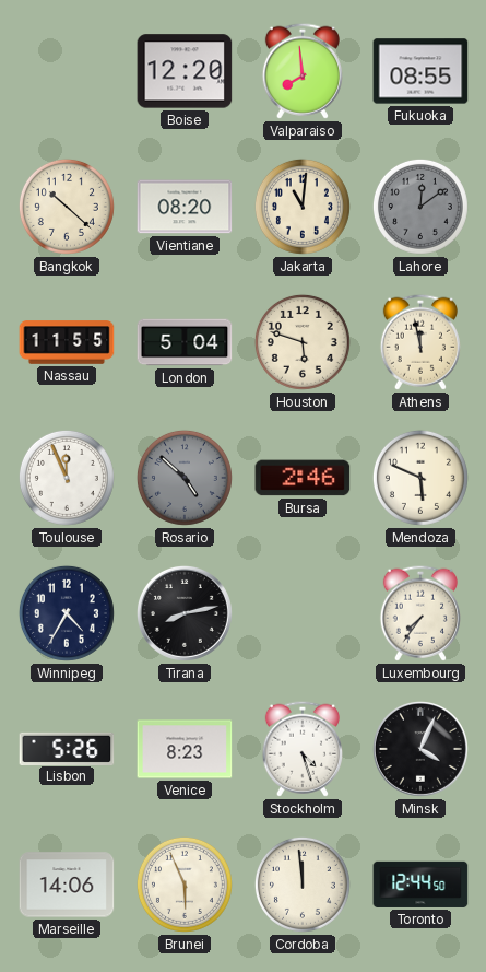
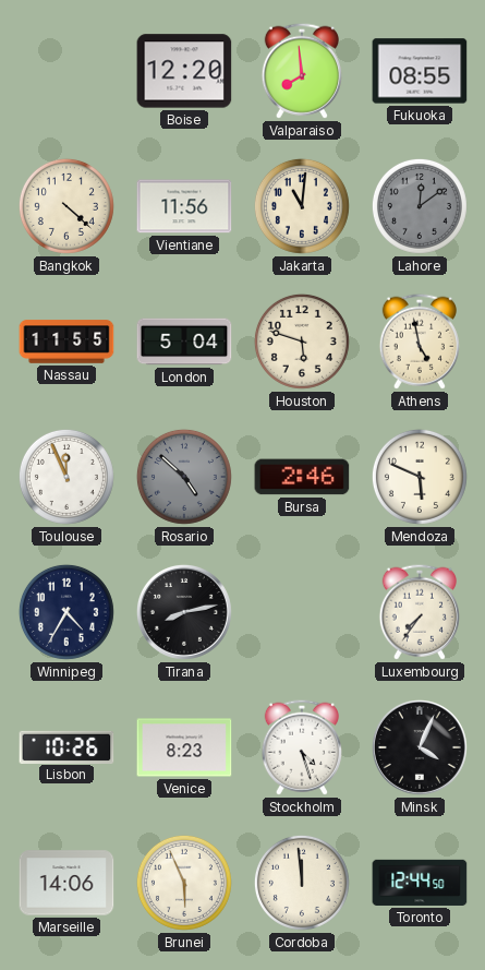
Bangkok: 10:22 -> 4:22 (66, 206)
Vientiane: 08:20 -> 11:56 (184, 206)
Athens: 11:58 -> 4:58 (420, 342)
Lisbon: 5:26 -> 10:26 (66, 746)
